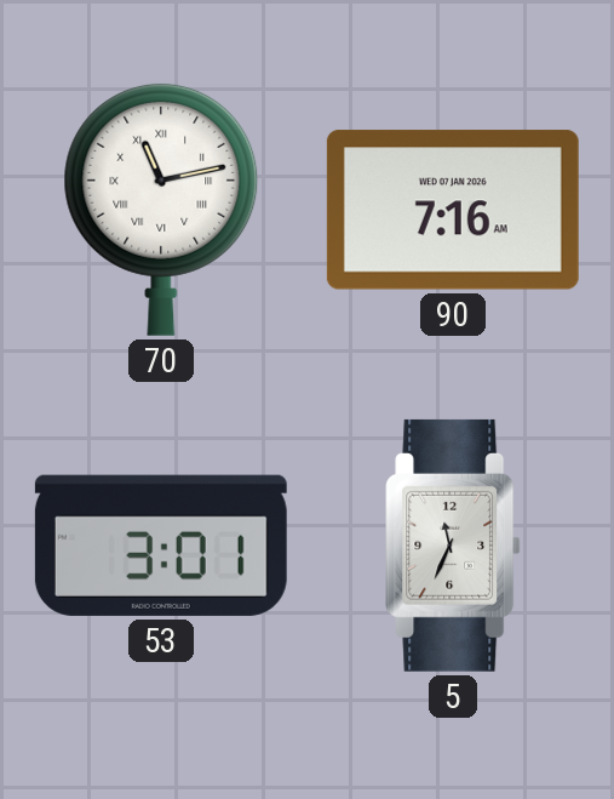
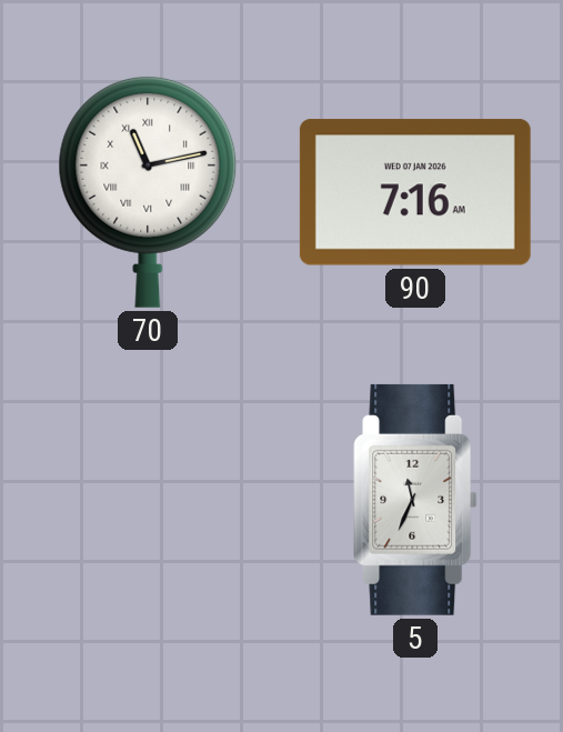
53: 3:01 -> none (161, 546)
